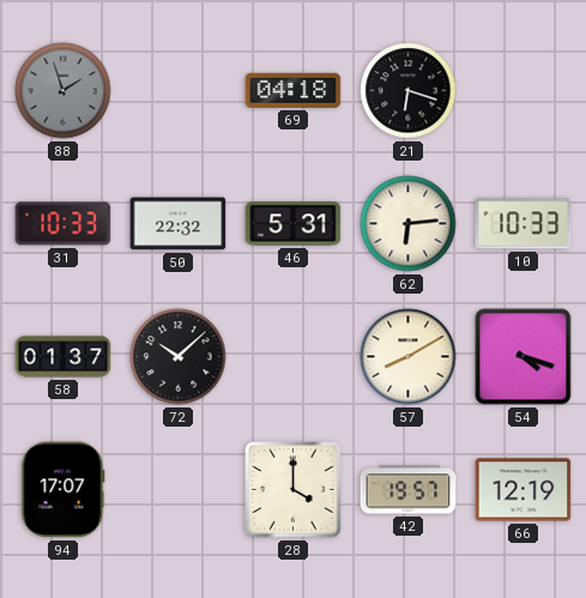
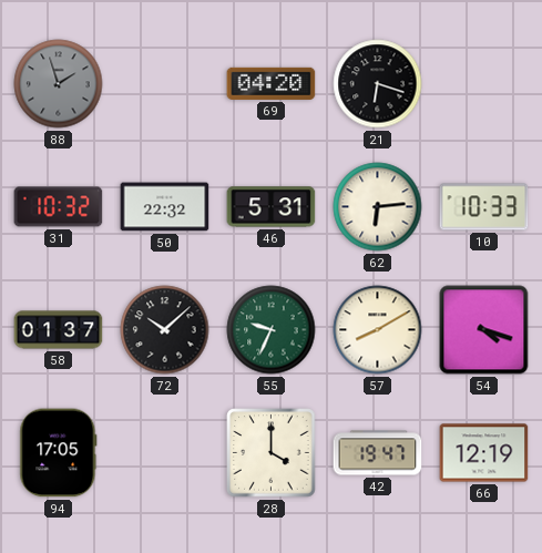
69: 04:18 -> 04:20 (272, 83)
31: 10:33 -> 10:32 (59, 207)
55: none -> 9:34 (272, 330)
94: 17:07 -> 17:05 (59, 453)
42: 19:57 -> 19:47 (378, 453)
